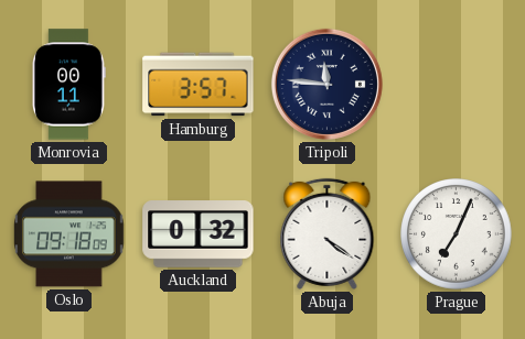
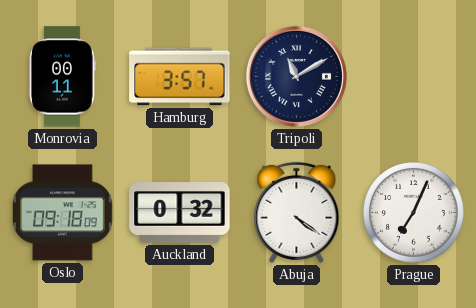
Tripoli: 11:46 -> 11:10 (296, 76)
